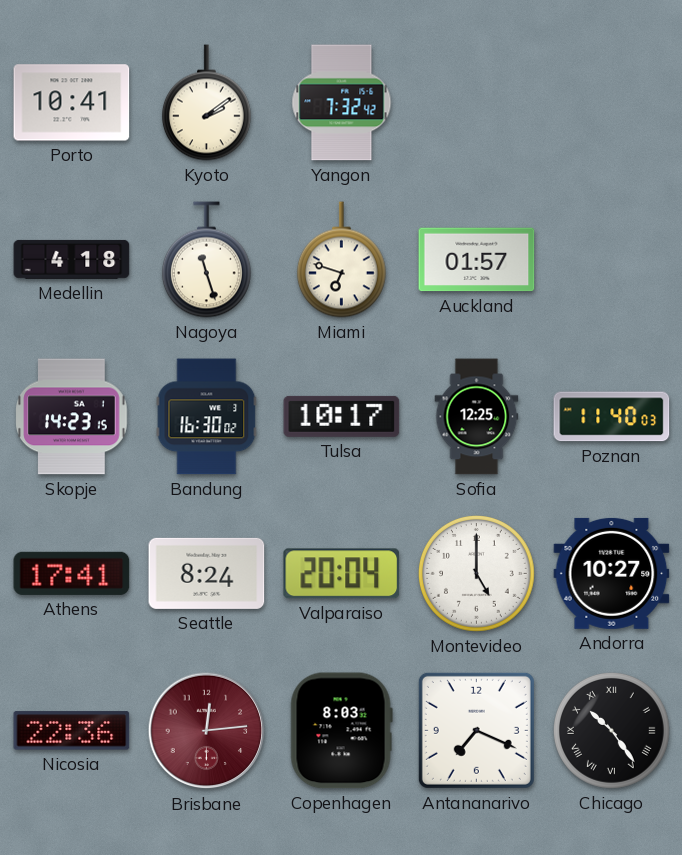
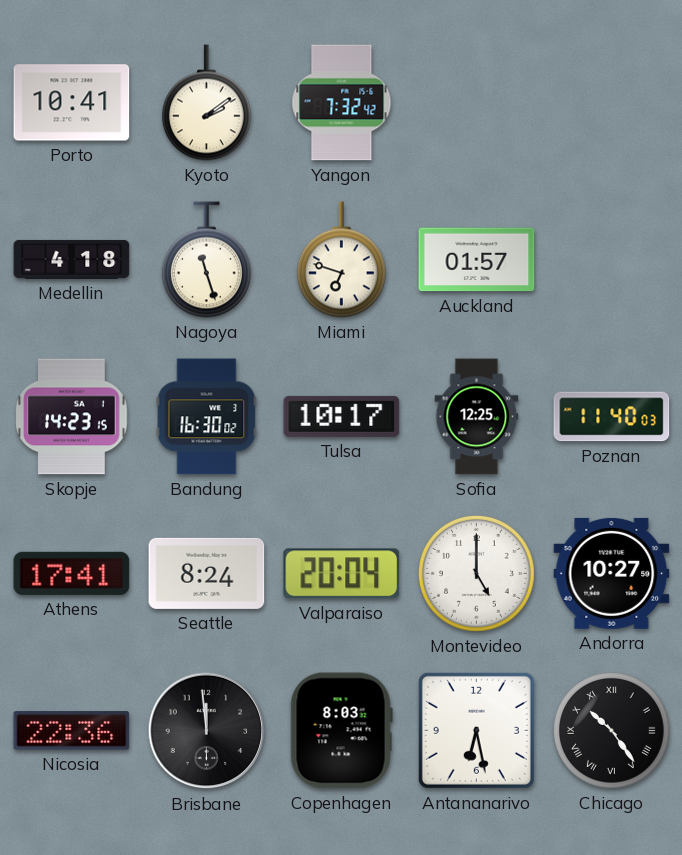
Brisbane: 12:14 -> 11:59 (207, 731)
Brisbane dial: burgundy -> black (207, 731)
Antananarivo: 7:19 -> 6:28 (476, 730)
